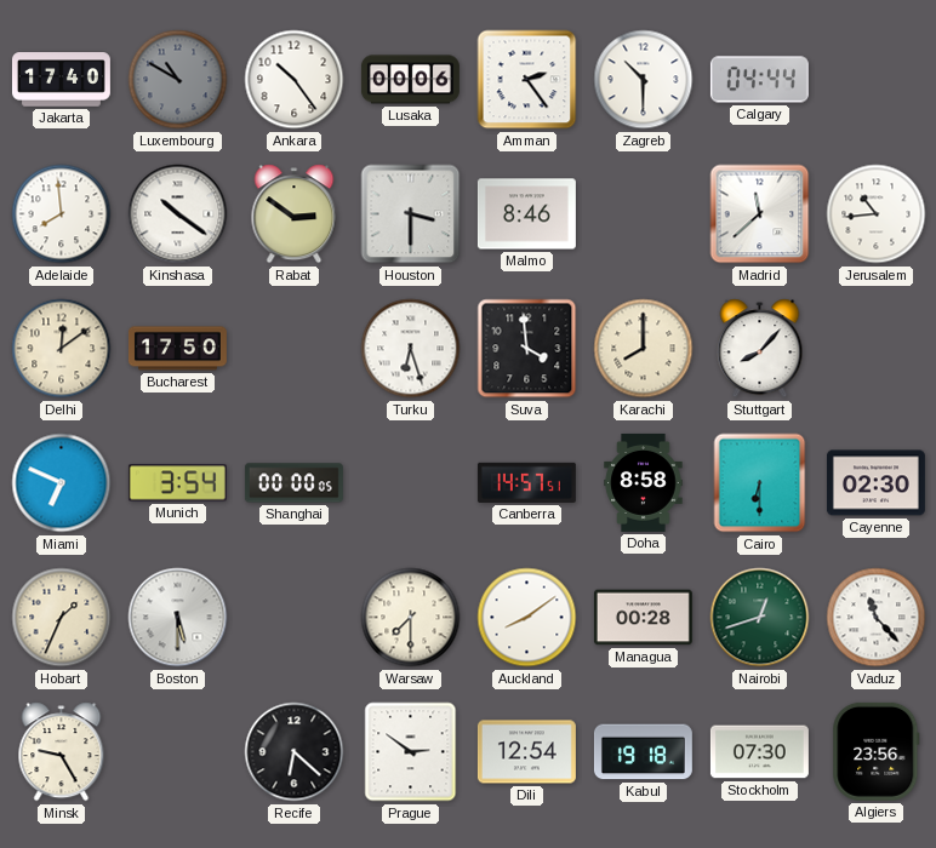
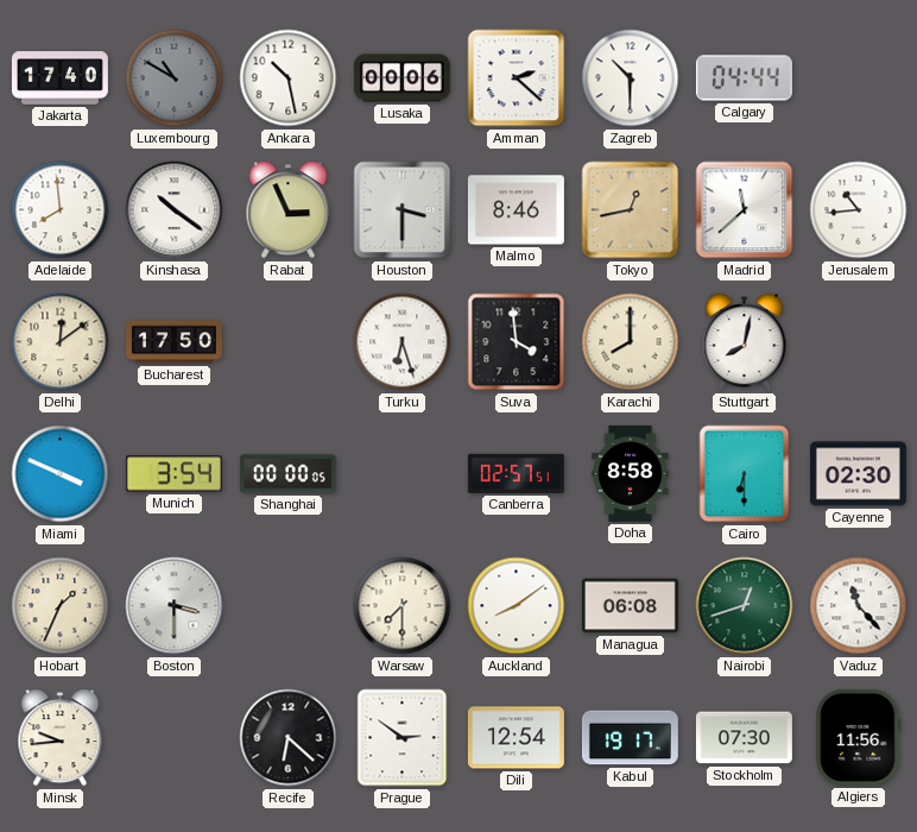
Ankara: 10:24 -> 10:28 (289, 78)
Amman: 2:24 -> 2:22 (517, 78)
Rabat: 2:51 -> 2:56 (289, 210)
Tokyo: none -> 12:43 (631, 210)
Stuttgart: 8:07 -> 8:02 (745, 342)
Miami: 6:49 -> 3:49 (61, 474)
Canberra: 14:57 -> 02:57 (516, 473)
Boston: 5:30 -> 3:30 (175, 606)
Managua: 00:28 -> 06:08 (630, 606)
Minsk: 9:25 -> 9:44 (61, 738)
Kabul: 19:18 -> 19:17 (630, 738)
Algiers: 23:56 -> 11:56 (859, 737)
